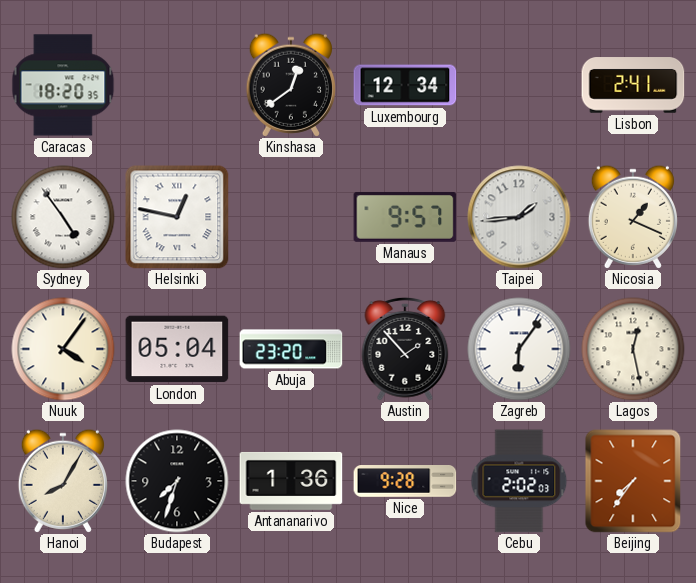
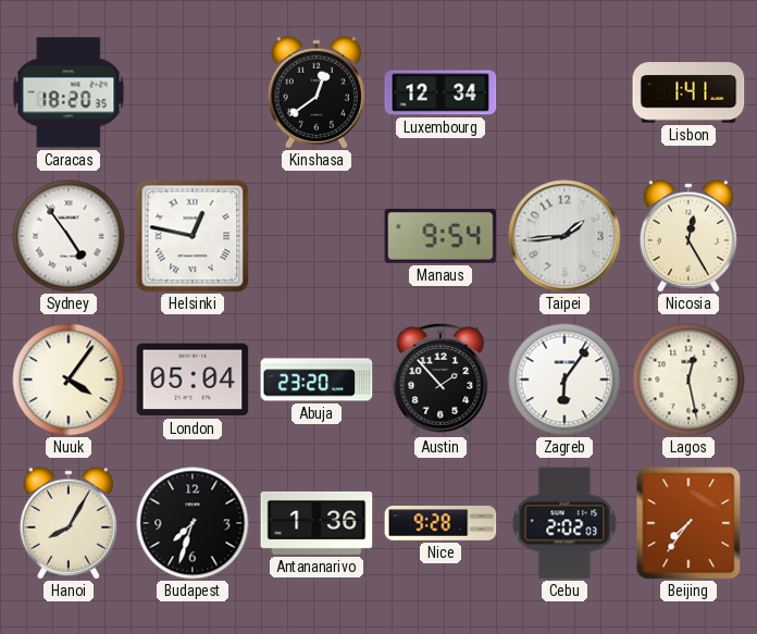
Lisbon: 2:41 -> 1:41 (688, 92)
Manaus: 9:57 -> 9:54 (440, 236)
Nicosia: 1:19 -> 12:25 (688, 236)
